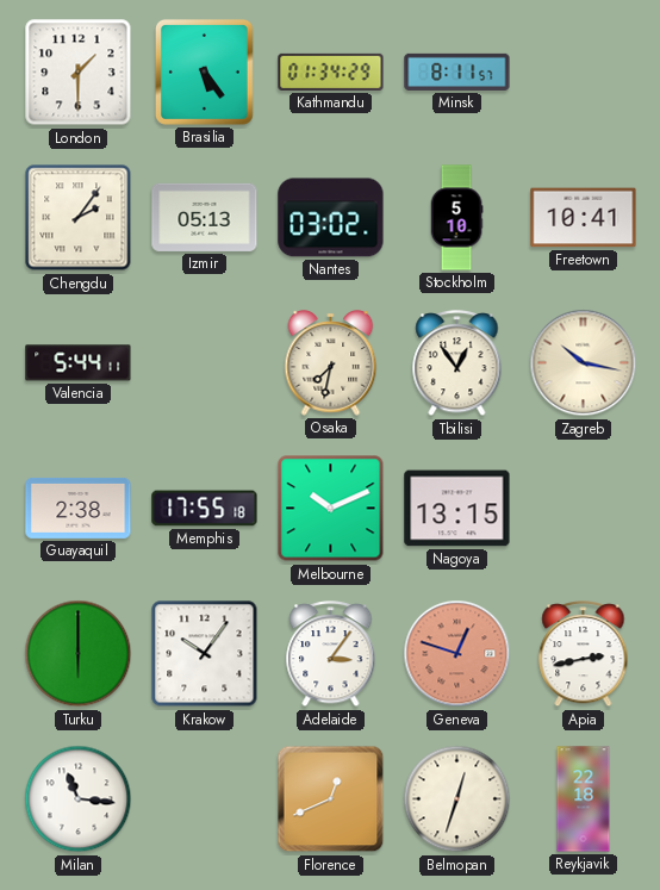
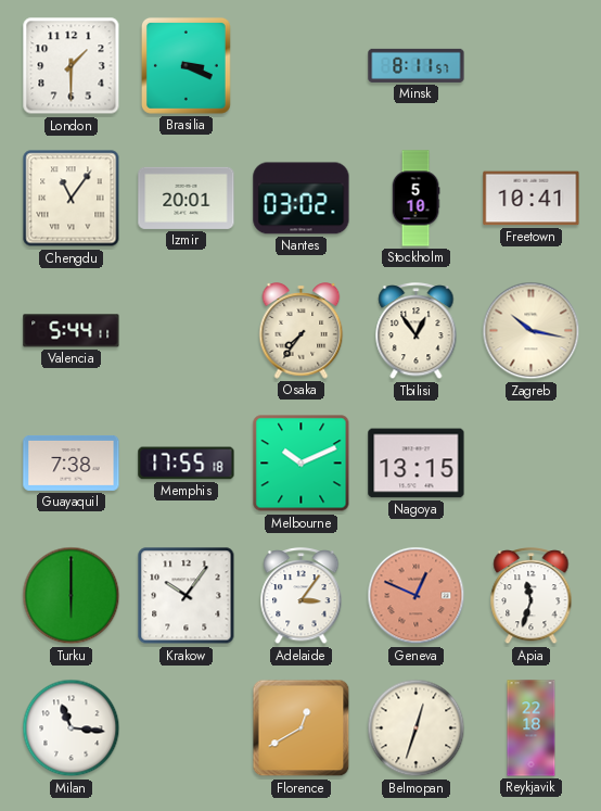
Brasilia: 5:24 -> 3:19 (186, 65)
Kathmandu: 01:34 -> none (331, 71)
Chengdu: 2:06 -> 11:06 (72, 199)
Izmir: 05:13 -> 20:01 (187, 198)
Osaka: 7:32 -> 7:36 (302, 331)
Guayaquil: 2:38 -> 7:38 (72, 462)
Geneva: 12:48 -> 12:49 (417, 596)
Apia: 2:43 -> 11:33 (532, 596)
Florence: 12:41 -> 12:40 (302, 728)
